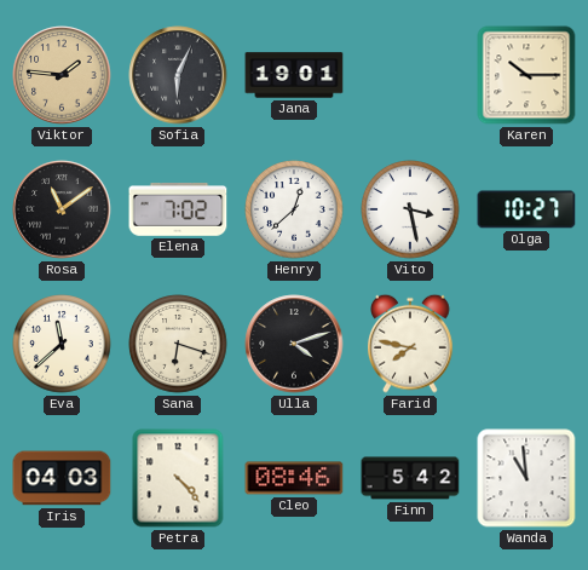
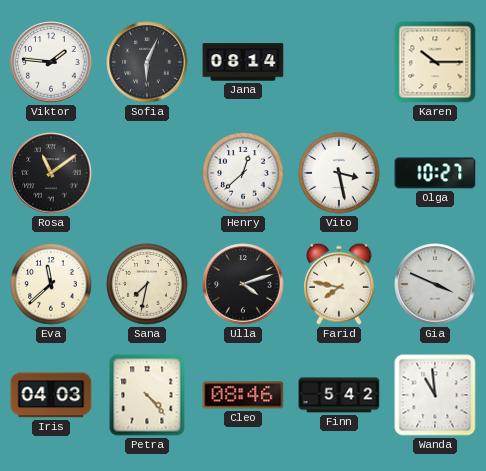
Viktor dial: champagne -> white (51, 62)
Jana: 19:01 -> 08:14 (243, 62)
Elena: 7:02 -> none (178, 211)
Sana: 6:18 -> 7:32 (147, 284)
Gia: none -> 3:49 (435, 284)
